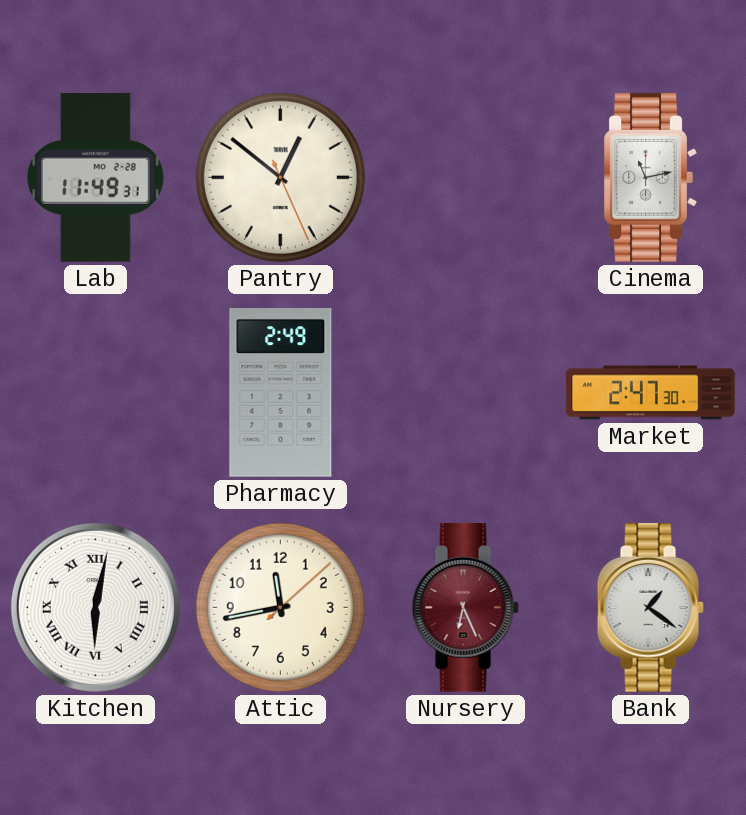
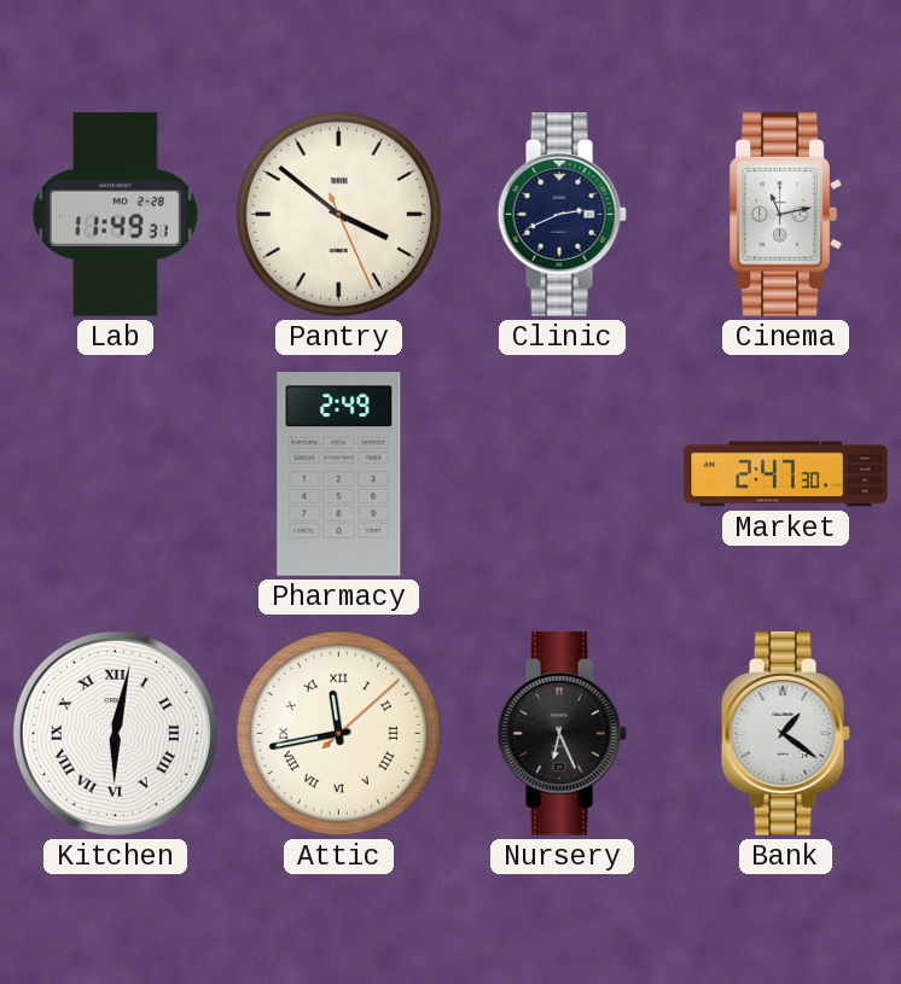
Pantry: 12:51 -> 3:51 (338, 214)
Clinic: none -> 2:41 (562, 215)
Attic numerals: Arabic -> Roman (338, 733)
Nursery dial: burgundy -> black (562, 734)
